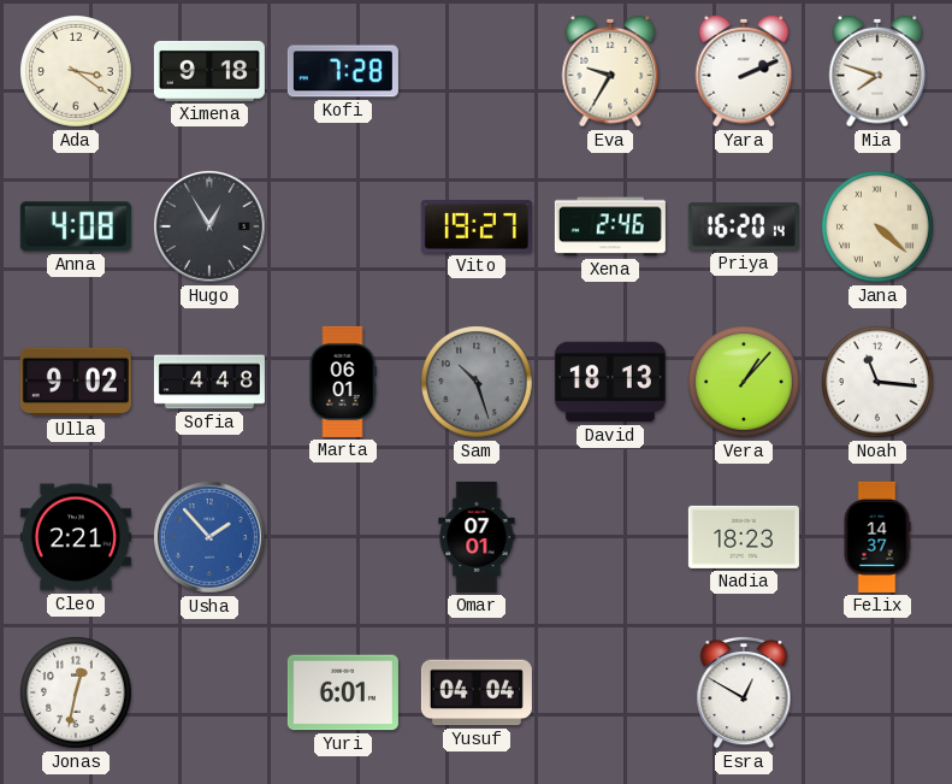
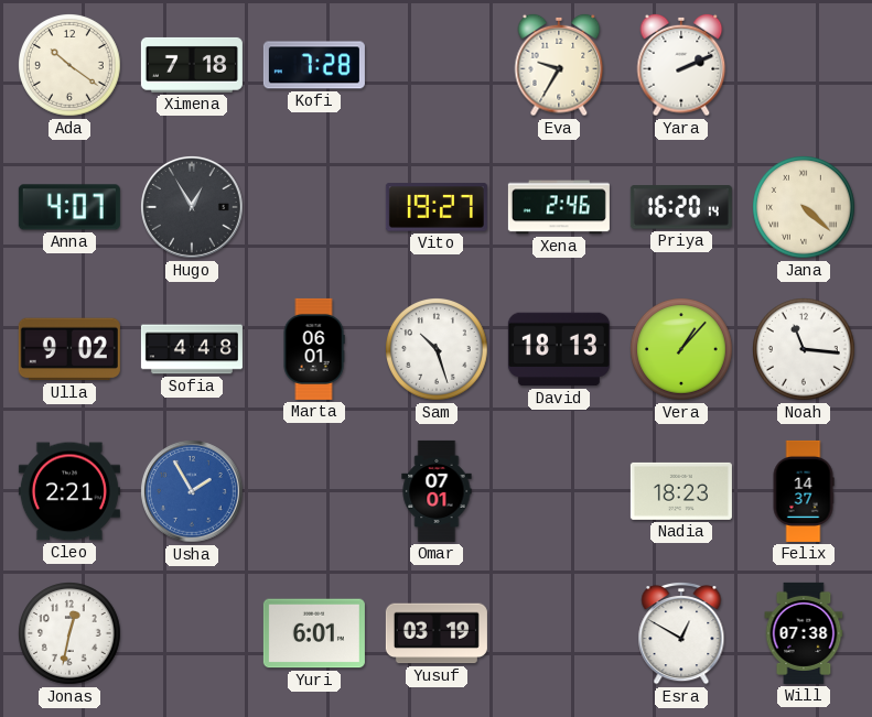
Ada: 3:21 -> 10:21 (69, 65)
Ximena: 9:18 -> 7:18 (192, 65)
Mia: 7:48 -> none (877, 71)
Anna: 4:08 -> 4:07 (69, 207)
Sam dial: grey -> white (437, 349)
Usha: 1:53 -> 1:55 (192, 491)
Yusuf: 04:04 -> 03:19 (437, 633)
Will: none -> 07:38 (804, 633)
